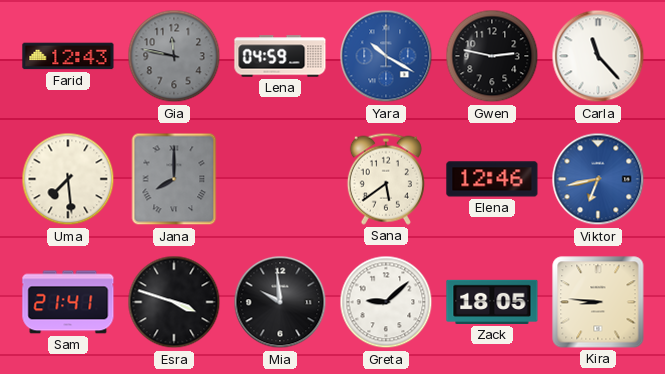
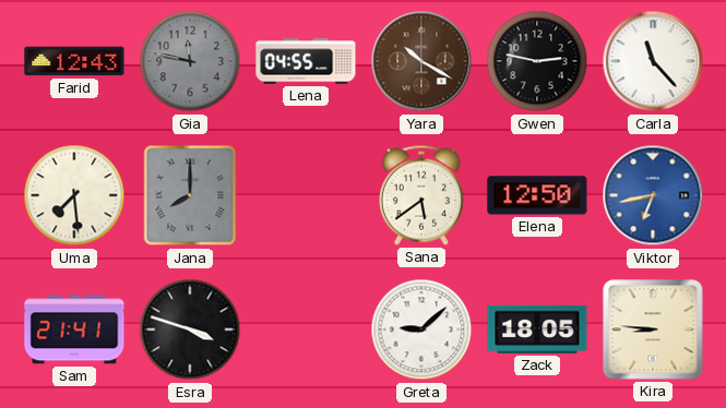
Lena: 04:59 -> 04:55 (306, 61)
Yara dial: blue -> brown (421, 61)
Elena: 12:46 -> 12:50 (537, 195)
Mia: 9:59 -> none (280, 302)
